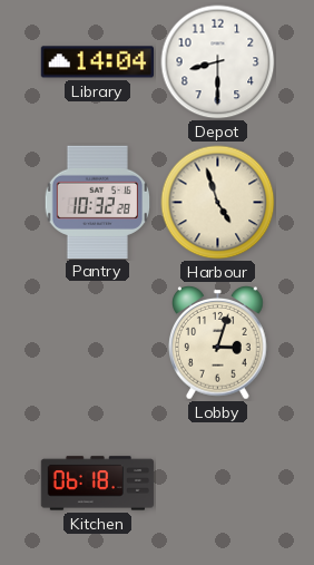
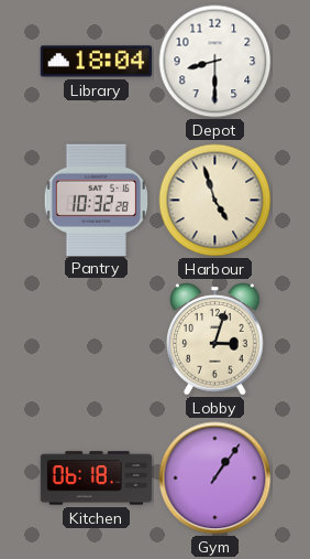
Library: 14:04 -> 18:04 (96, 62)
Gym: none -> 1:06 (215, 479)
